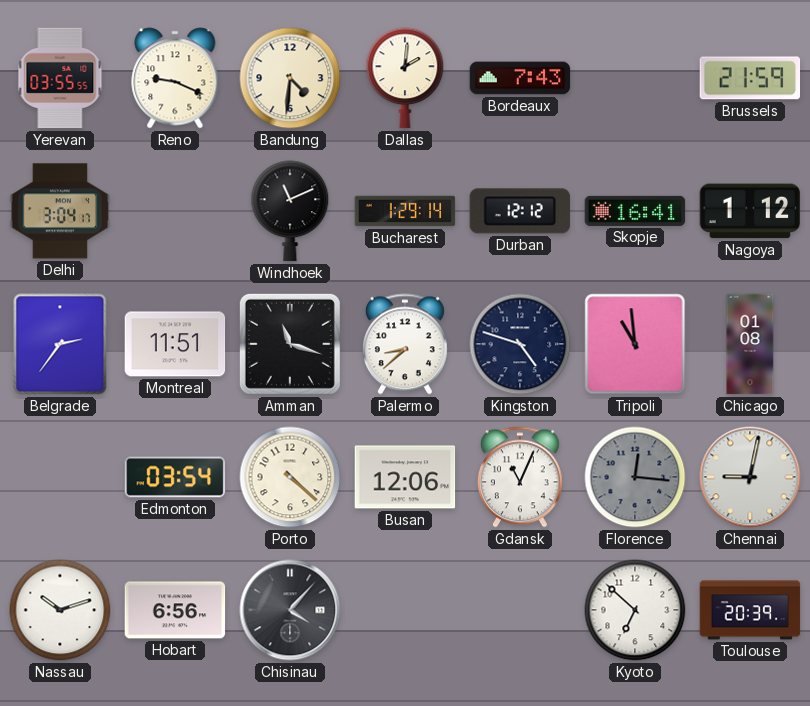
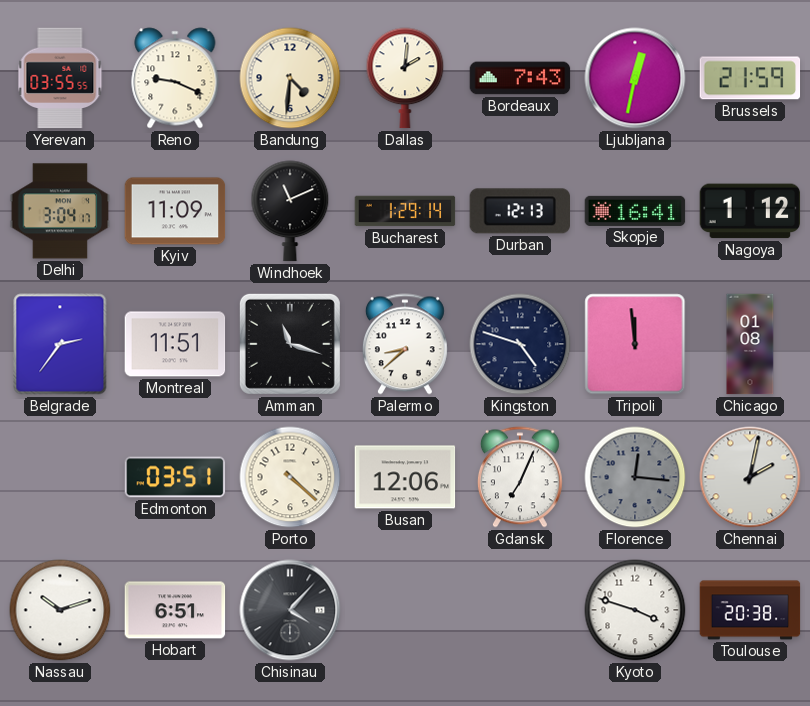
Ljubljana: none -> 12:32 (635, 78)
Kyiv: none -> 11:09 (175, 211)
Durban: 12:12 -> 12:13 (520, 211)
Tripoli: 10:59 -> 11:59 (635, 344)
Edmonton: 03:54 -> 03:51 (175, 477)
Gdansk: 11:04 -> 7:04 (520, 477)
Chennai: 9:02 -> 2:02 (750, 477)
Hobart: 6:56 -> 6:51 (175, 610)
Kyoto: 6:52 -> 3:48 (635, 610)
Toulouse: 20:39 -> 20:38 (750, 610)
